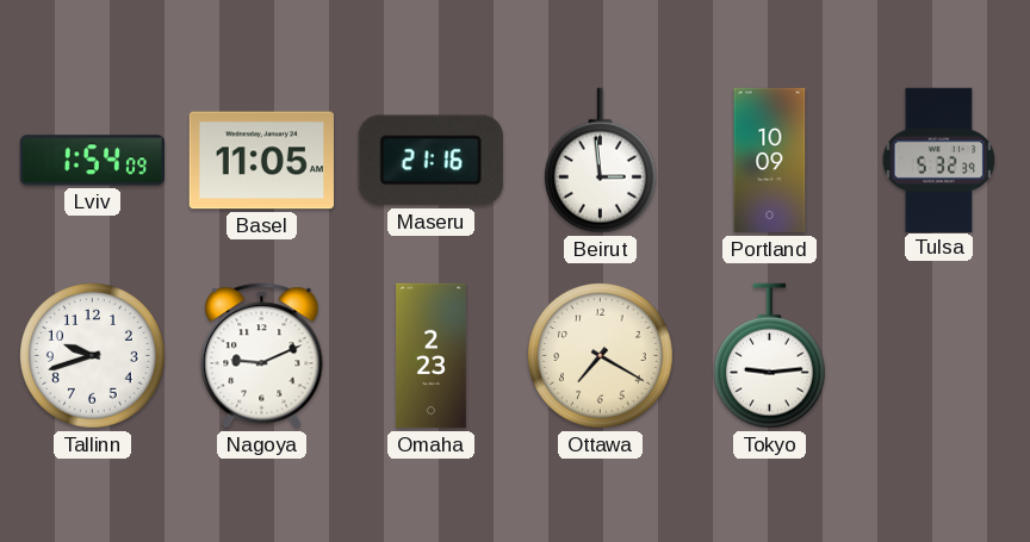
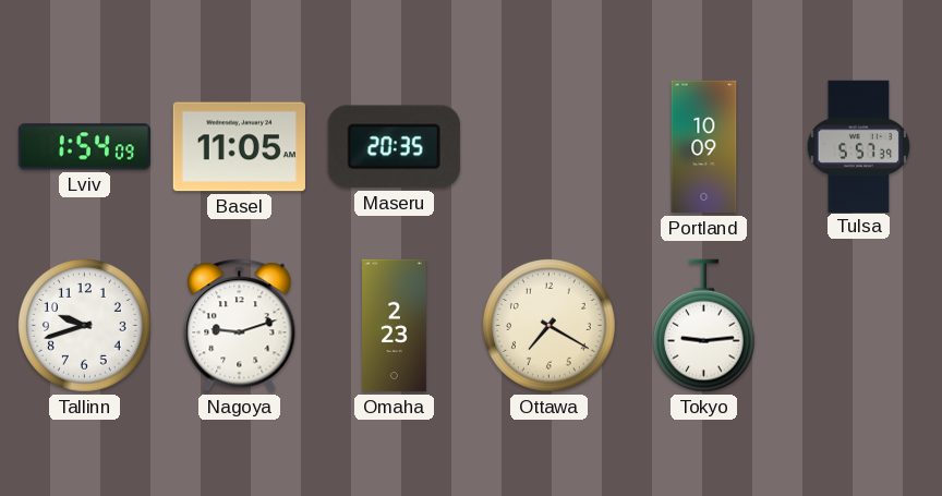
Maseru: 21:16 -> 20:35 (394, 147)
Beirut: 2:59 -> none (600, 161)
Tulsa: 5:32 -> 5:57 (859, 146)
Nagoya: 9:11 -> 9:12 (240, 326)
